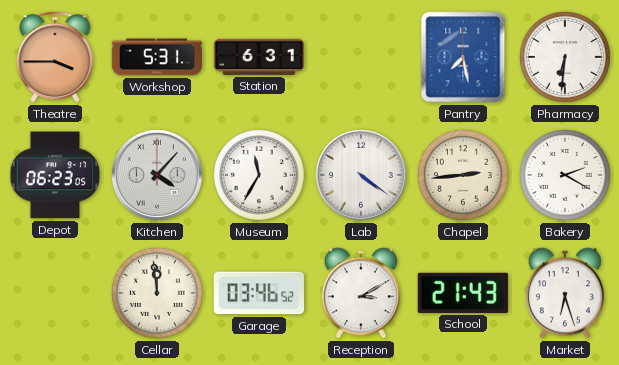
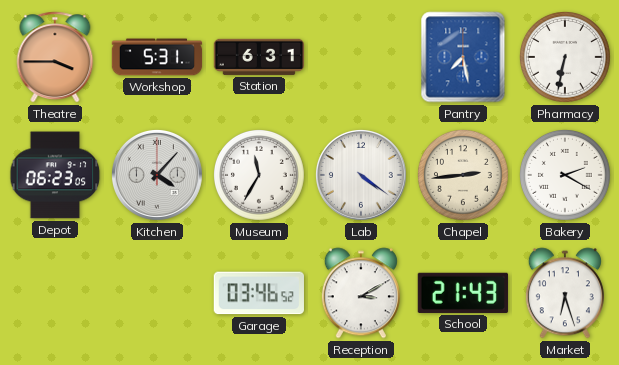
Pharmacy: 6:31 -> 6:32 (566, 58)
Cellar: 11:59 -> none (158, 294)
